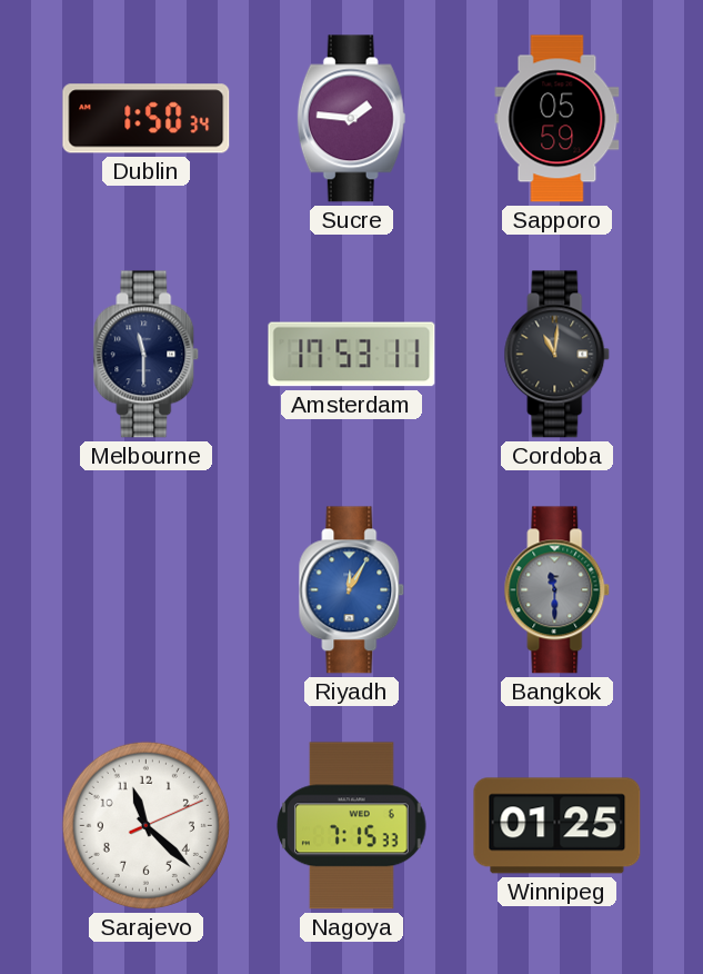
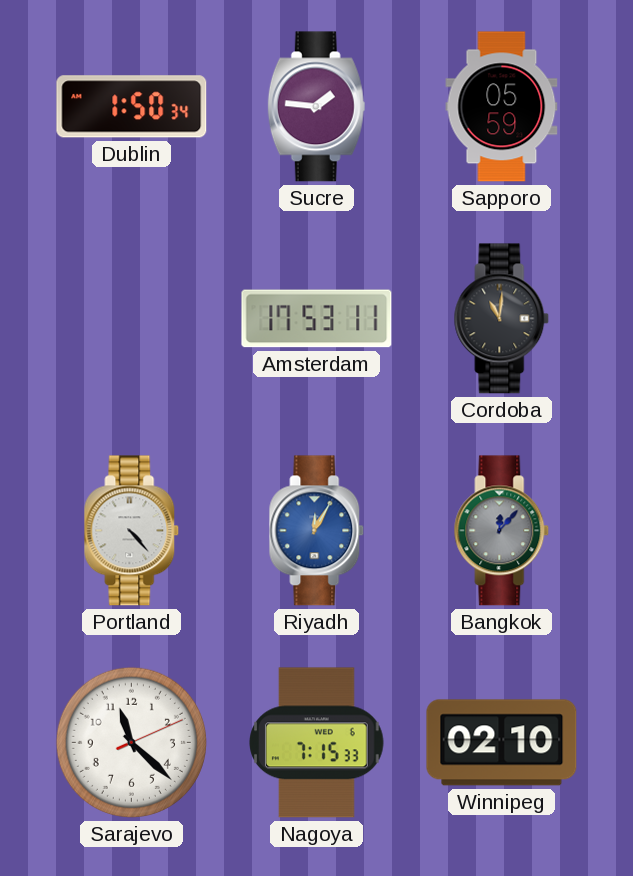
Melbourne: 11:30 -> none (147, 355)
Portland: none -> 4:23 (132, 531)
Bangkok: 11:30 -> 12:07 (502, 531)
Winnipeg: 01:25 -> 02:10 (502, 743)
